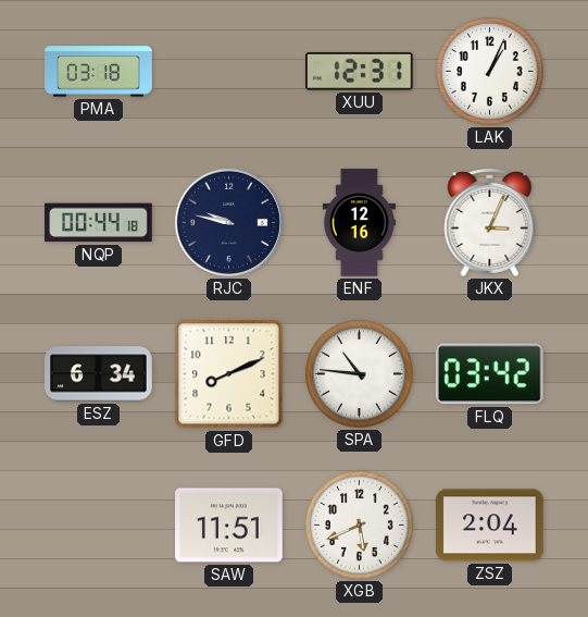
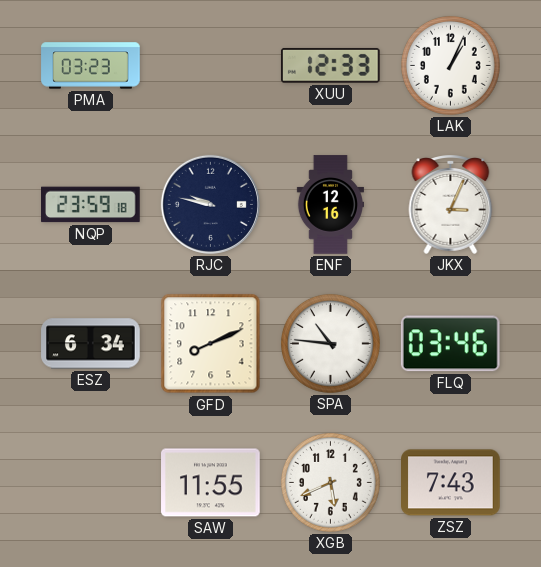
PMA: 03:18 -> 03:23 (91, 66)
XUU: 12:31 -> 12:33 (330, 65)
NQP: 00:44 -> 23:59 (91, 205)
FLQ: 03:42 -> 03:46 (450, 344)
SAW: 11:51 -> 11:55 (211, 483)
ZSZ: 2:04 -> 7:43 (451, 483)
